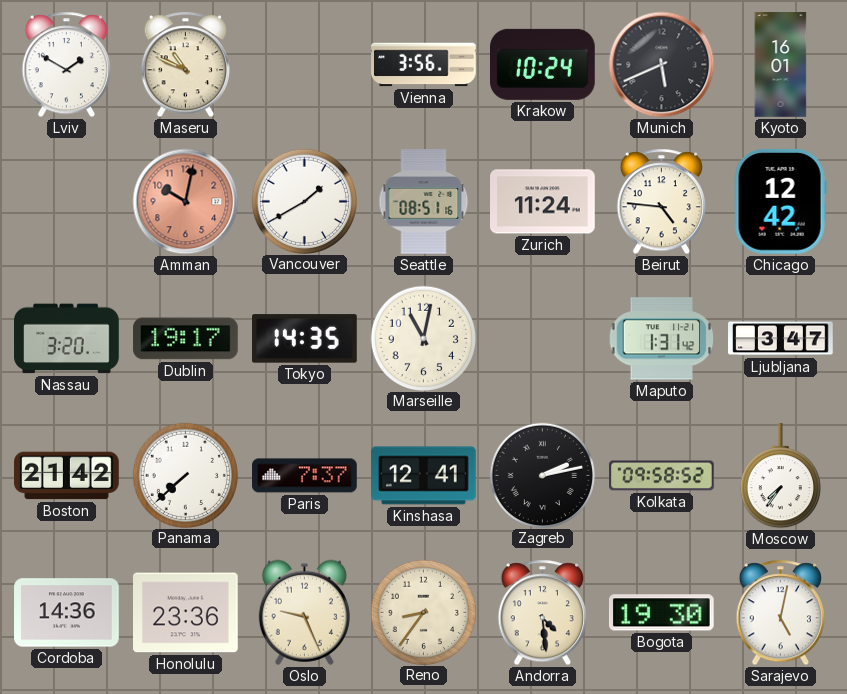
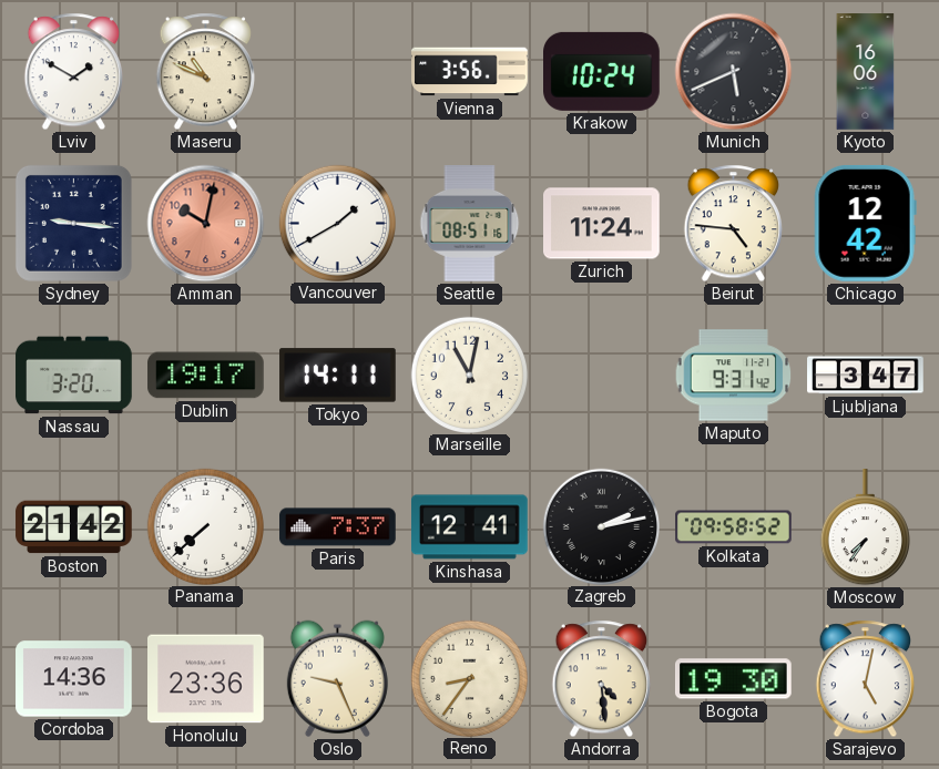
Kyoto: 16:01 -> 16:06 (866, 72)
Sydney: none -> 9:16 (73, 223)
Tokyo: 14:35 -> 14:11 (338, 376)
Maputo: 1:31 -> 9:31 (734, 376)
